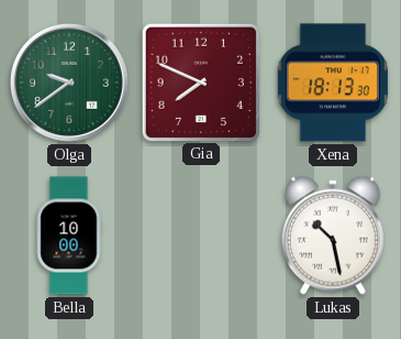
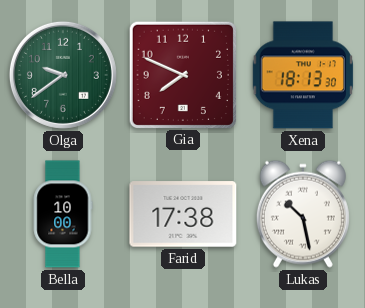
Farid: none -> 17:38 (183, 214)
